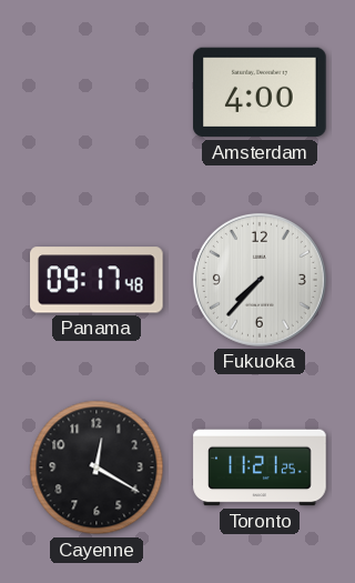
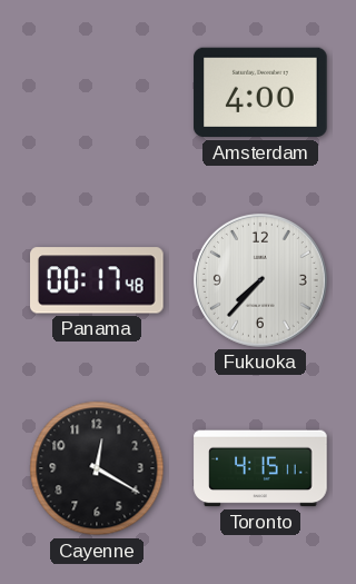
Panama: 09:17 -> 00:17 (98, 280)
Toronto: 11:21 -> 4:15 (260, 468)
